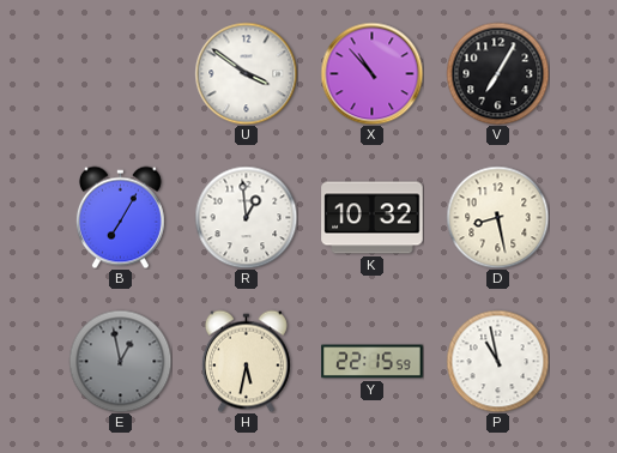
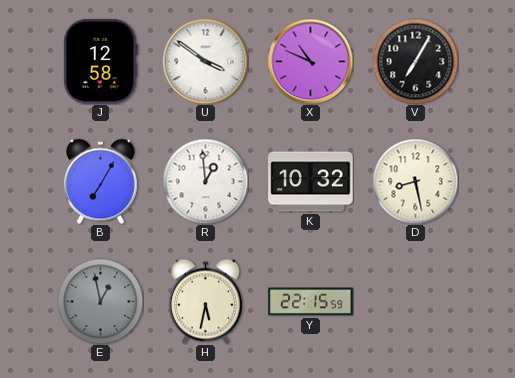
J: none -> 12:58 (101, 62)
X: 10:53 -> 10:49 (310, 61)
P: 10:58 -> none (497, 361)
